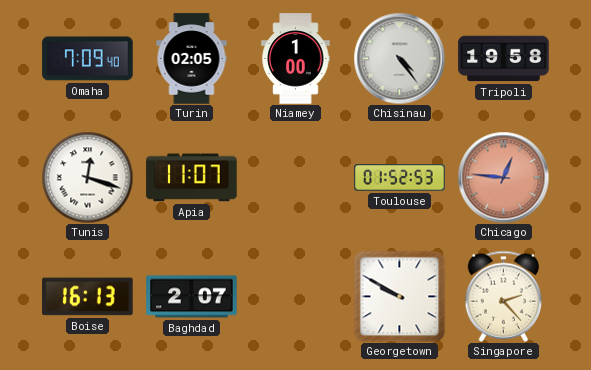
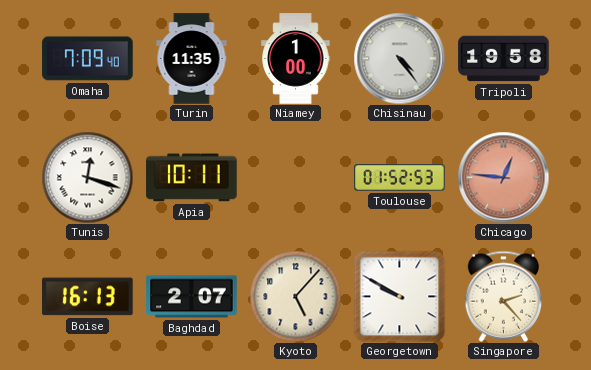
Turin: 02:05 -> 11:35 (192, 59)
Apia: 11:07 -> 10:11 (192, 178)
Kyoto: none -> 5:07 (295, 296)
